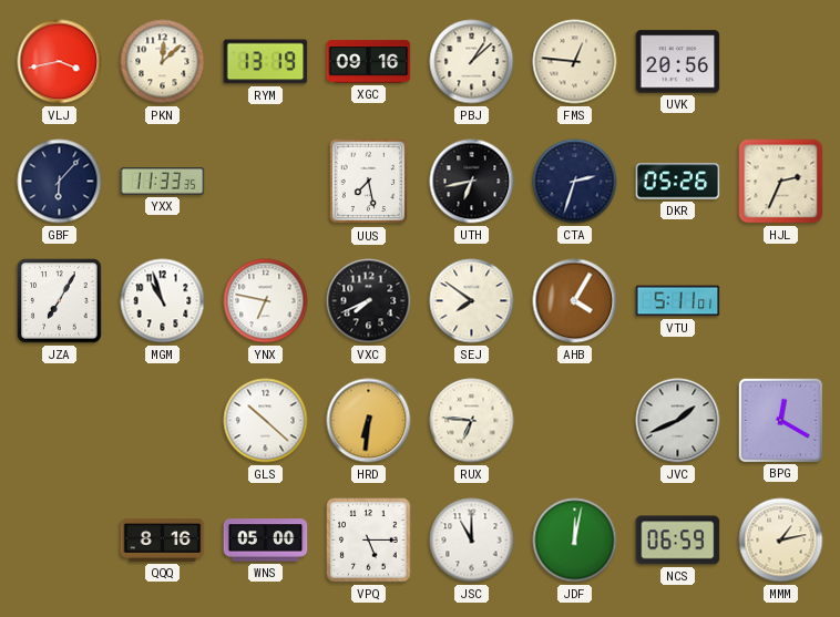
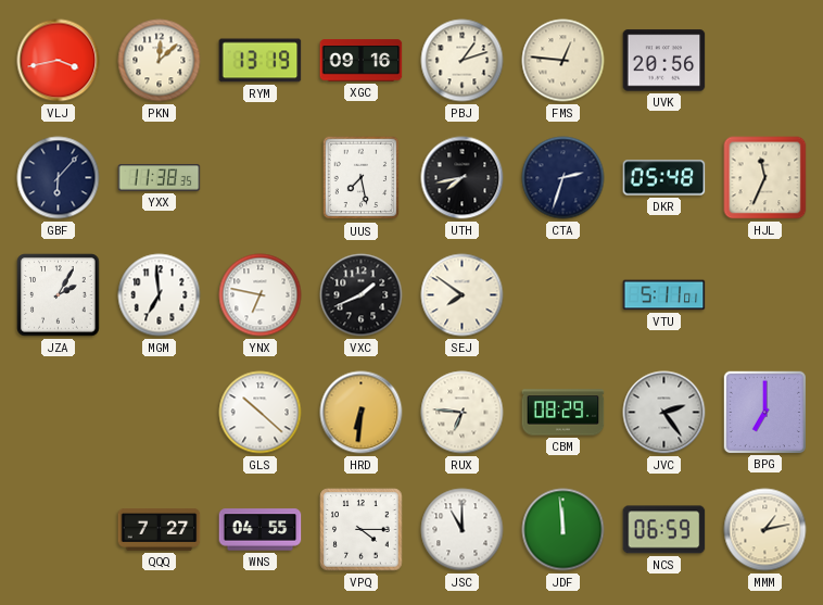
PBJ: 1:08 -> 1:12 (463, 61)
YXX: 11:33 -> 11:38 (160, 178)
UTH: 6:43 -> 7:43 (463, 178)
DKR: 05:26 -> 05:48 (664, 178)
HJL: 2:34 -> 11:34 (765, 178)
JZA: 7:05 -> 2:05 (59, 295)
MGM: 10:57 -> 6:59 (160, 295)
VXC: 7:41 -> 1:41 (362, 295)
AHB: 4:05 -> none (575, 301)
CBM: none -> 08:29 (564, 413)
JVC: 1:41 -> 2:24 (664, 413)
BPG: 12:20 -> 7:00 (764, 412)
QQQ: 8:16 -> 7:27 (160, 530)
WNS: 05:00 -> 04:55 (261, 530)
VPQ: 5:15 -> 4:15 (362, 530)
JDF: 12:02 -> 11:59 (564, 530)
